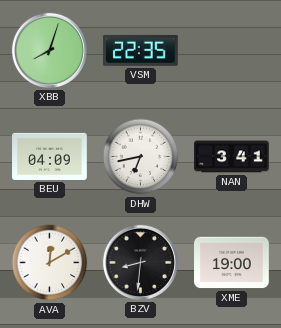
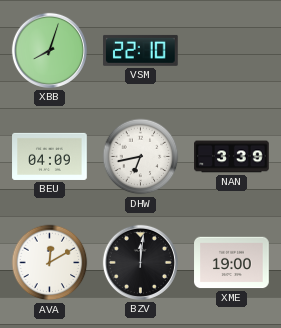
VSM: 22:35 -> 22:10 (141, 50)
NAN: 3:41 -> 3:39 (232, 157)
BZV: 8:31 -> 12:01 (140, 262)
